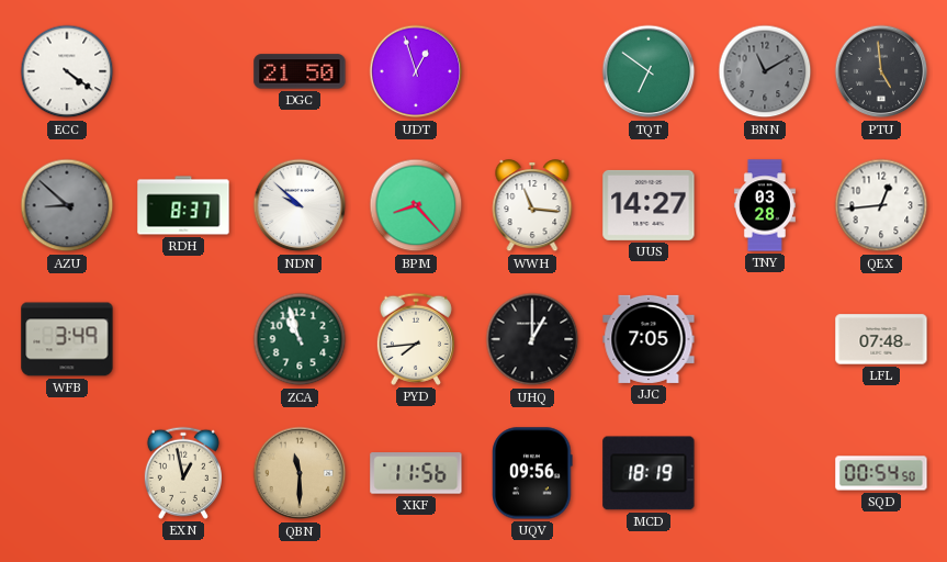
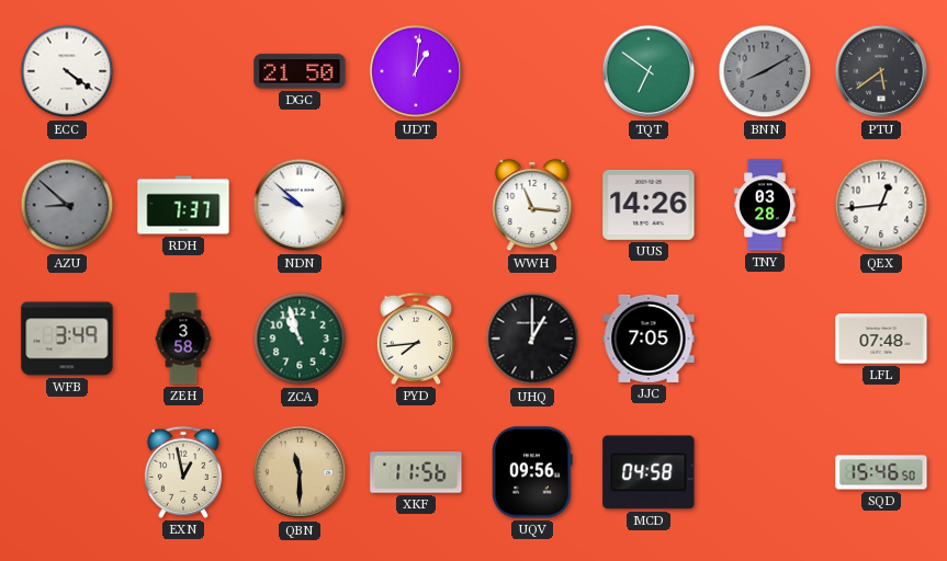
UDT: 12:57 -> 1:01 (416, 71)
BNN: 11:10 -> 8:10 (765, 71)
PTU: 4:59 -> 5:39 (881, 71)
RDH: 8:37 -> 7:37 (183, 205)
BPM: 8:23 -> none (416, 205)
UUS: 14:27 -> 14:26 (649, 205)
ZEH: none -> 3:58 (183, 339)
MCD: 18:19 -> 04:58 (649, 472)
SQD: 00:54 -> 15:46 (881, 472)
